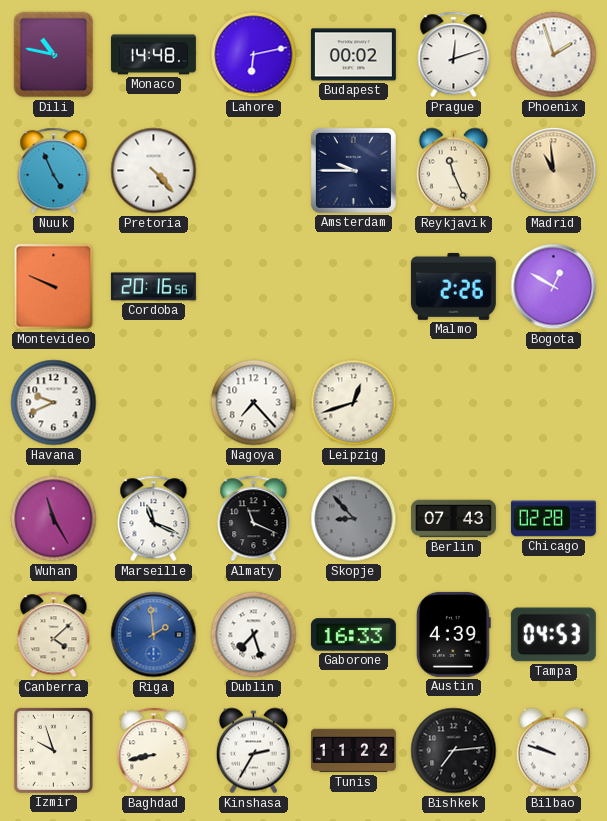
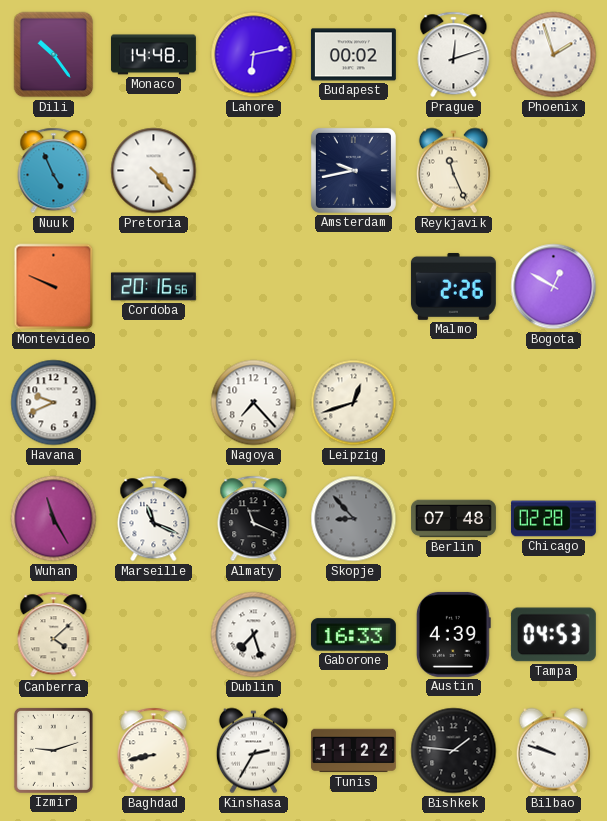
Dili: 10:47 -> 10:24 (54, 55)
Amsterdam: 9:45 -> 9:43 (353, 170)
Madrid: 10:59 -> none (554, 171)
Berlin: 07:43 -> 07:48 (454, 519)
Riga: 1:59 -> none (154, 635)
Izmir: 9:57 -> 9:12 (53, 750)
Bishkek: 7:14 -> 1:46 (454, 751)
